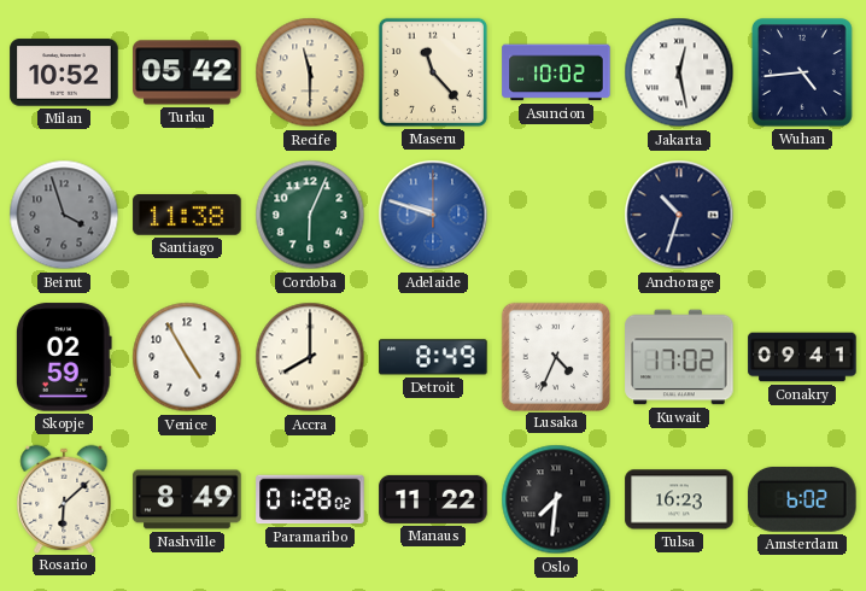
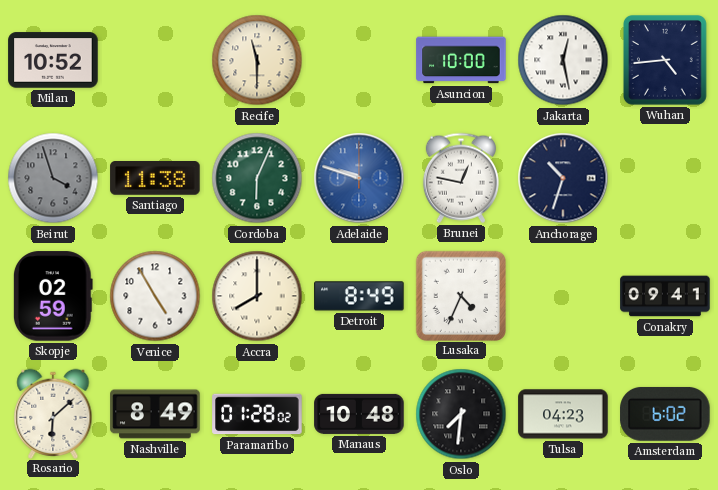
Turku: 05:42 -> none (187, 72)
Maseru: 11:23 -> none (433, 72)
Asuncion: 10:02 -> 10:00 (461, 60)
Brunei: none -> 12:47 (461, 178)
Kuwait: 17:02 -> none (679, 357)
Manaus: 11:22 -> 10:48 (359, 414)
Tulsa: 16:23 -> 04:23 (563, 414)
